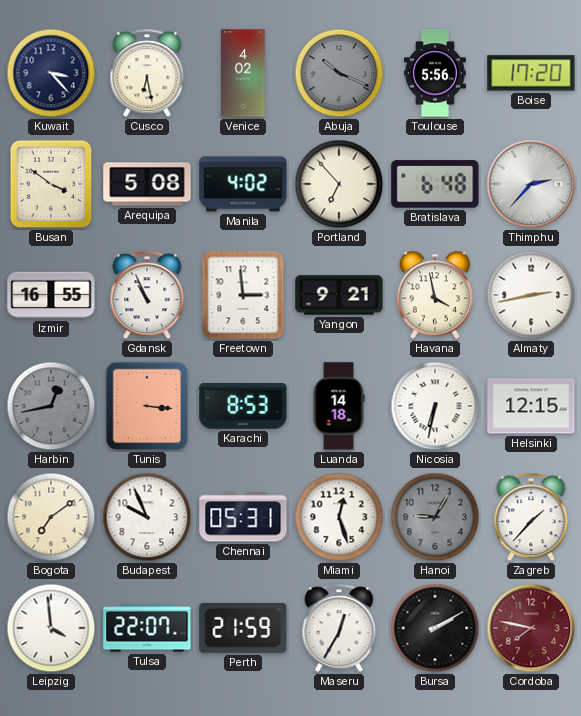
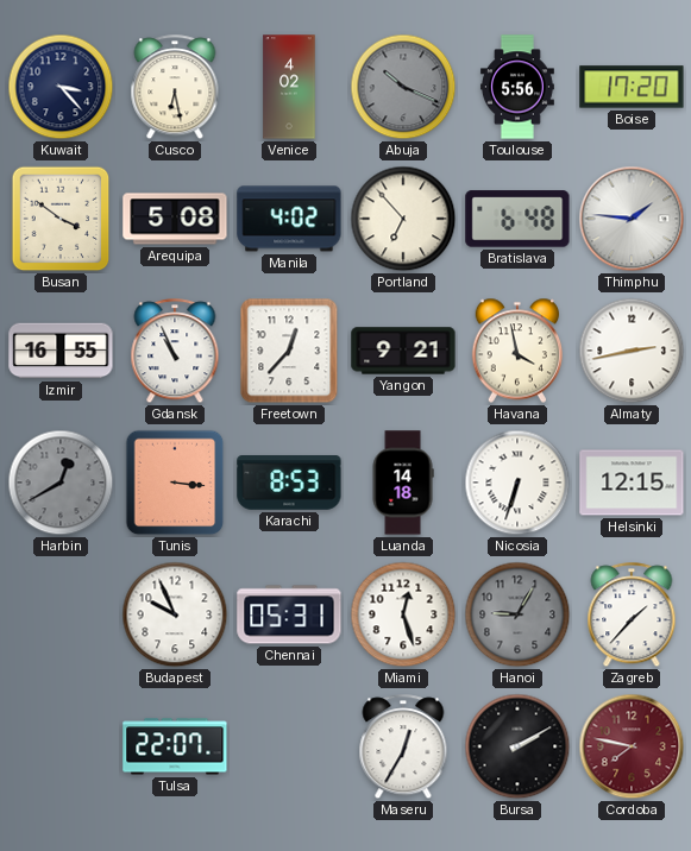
Thimphu: 2:37 -> 1:46 (632, 219)
Freetown: 2:59 -> 12:37 (289, 351)
Harbin: 12:43 -> 12:40 (61, 483)
Nicosia: 6:32 -> 6:33 (517, 483)
Bogota: 7:09 -> none (51, 517)
Leipzig: 3:59 -> none (51, 628)
Perth: 21:59 -> none (243, 628)
